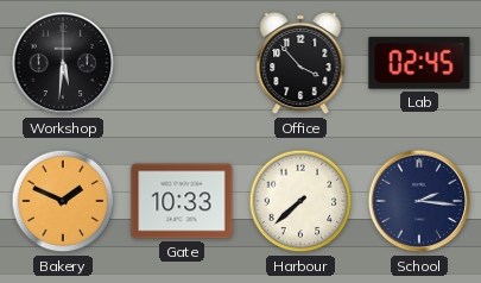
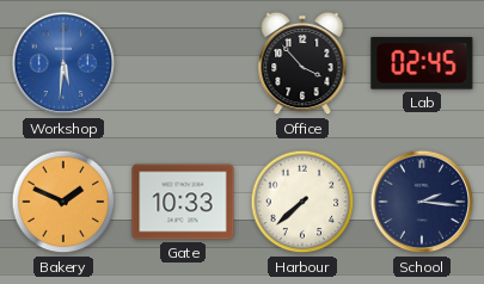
Workshop dial: black -> blue (63, 63)
